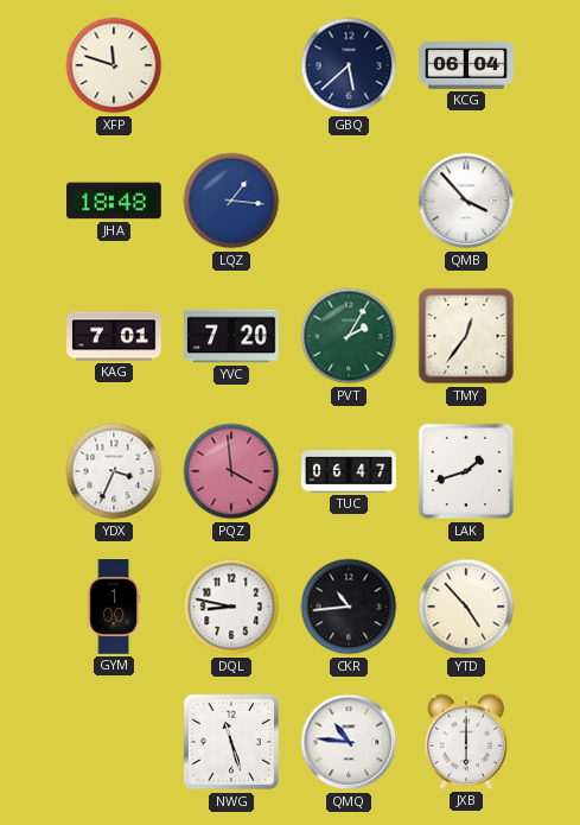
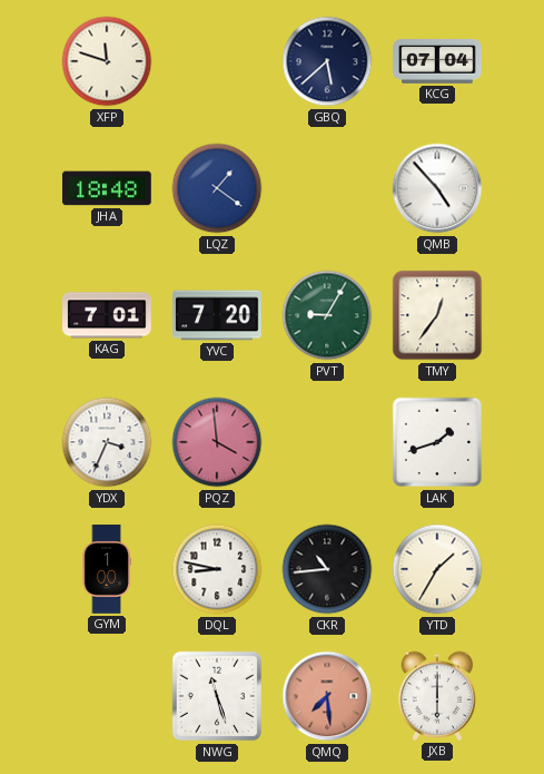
KCG: 06:04 -> 07:04 (437, 62)
LQZ: 1:16 -> 1:21 (217, 188)
QMB: 3:53 -> 4:53 (437, 188)
PVT: 2:05 -> 9:05 (327, 315)
TUC: 06:47 -> none (349, 471)
YTD: 4:53 -> 1:35 (437, 569)
QMQ: 10:46 -> 7:29 (327, 696)
QMQ dial: white -> salmon (327, 696)
